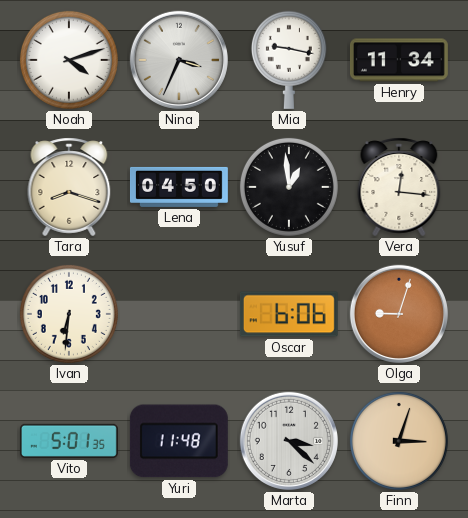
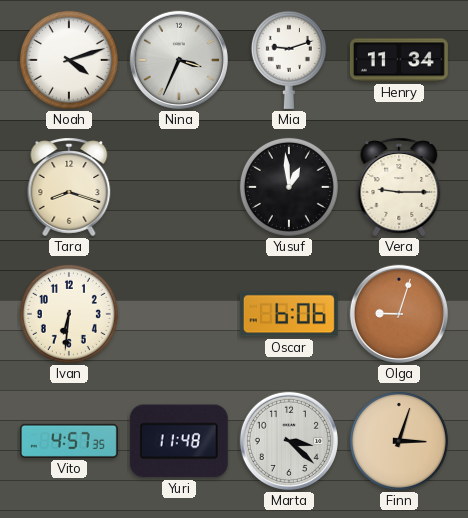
Mia: 9:17 -> 9:12 (289, 60)
Lena: 04:50 -> none (179, 187)
Vera: 12:16 -> 9:15 (399, 187)
Vito: 5:01 -> 4:57 (69, 441)
